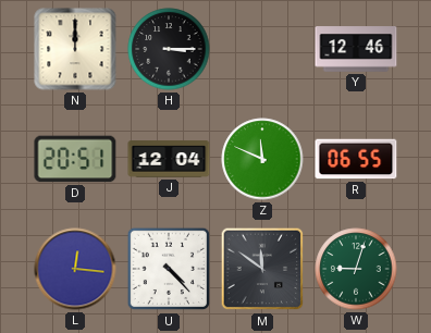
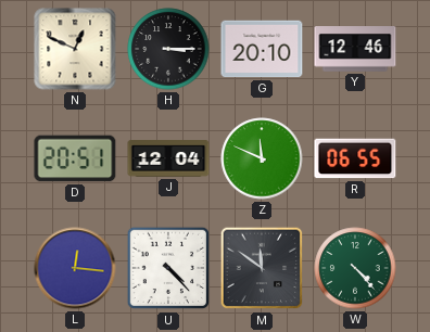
N: 12:00 -> 12:49 (75, 49)
G: none -> 20:10 (262, 49)
W: 9:03 -> 4:23 (355, 268)
